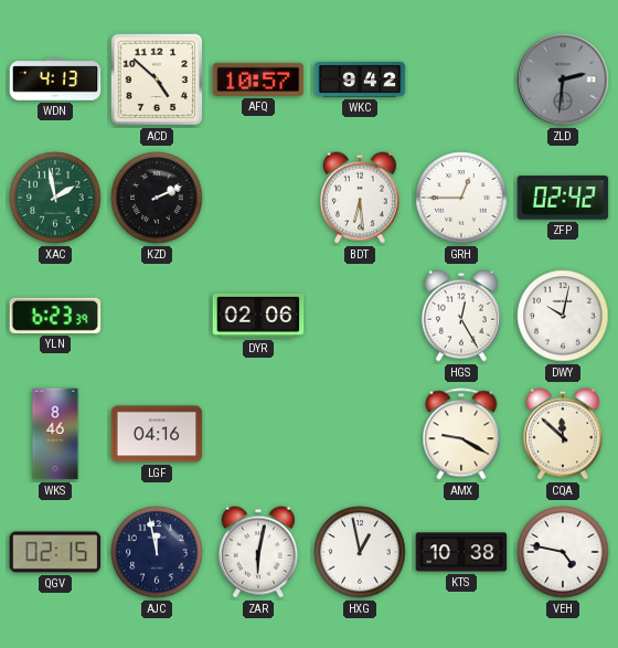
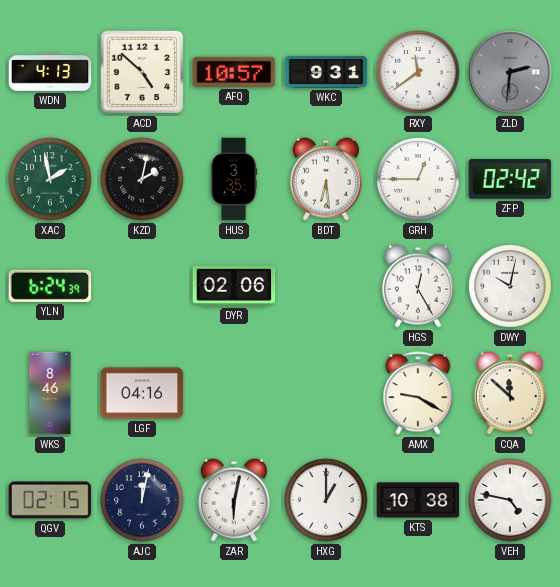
WKC: 9:42 -> 9:31 (326, 72)
RXY: none -> 11:39 (418, 72)
KZD: 2:11 -> 2:02 (142, 179)
HUS: none -> 3:35 (234, 179)
YLN: 6:23 -> 6:24 (50, 286)
AJC: 11:58 -> 12:02 (142, 500)
HXG: 12:58 -> 1:00 (326, 500)
